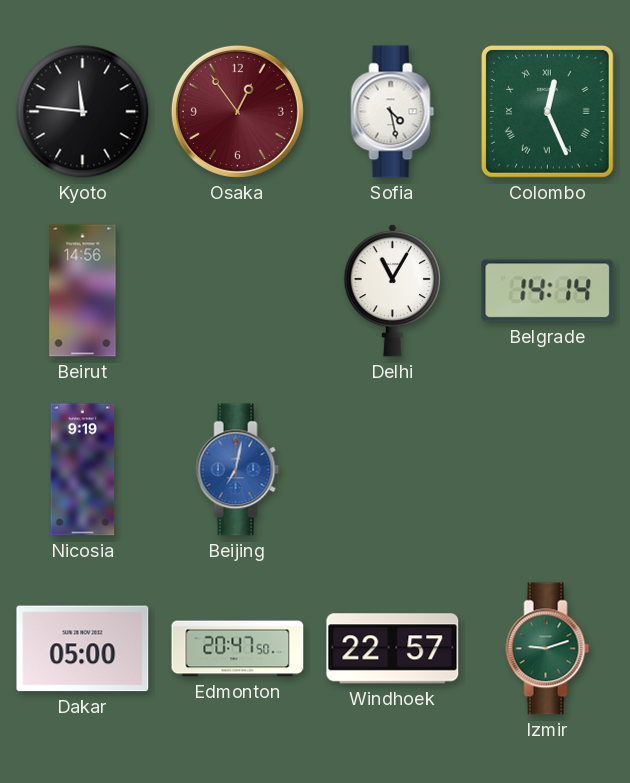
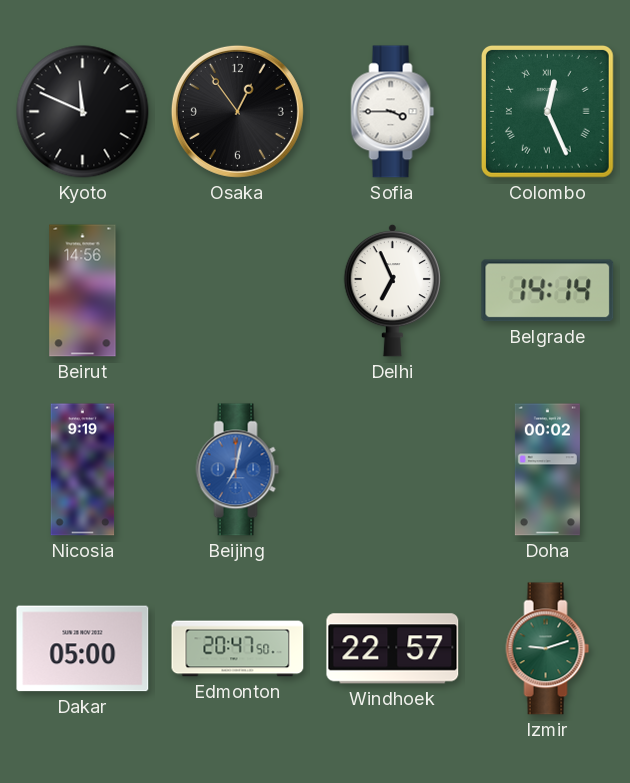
Kyoto: 11:46 -> 11:49 (83, 112)
Osaka dial: burgundy -> black (237, 111)
Sofia: 4:28 -> 3:45 (393, 112)
Delhi: 11:05 -> 6:56 (392, 290)
Doha: none -> 00:02 (547, 470)
